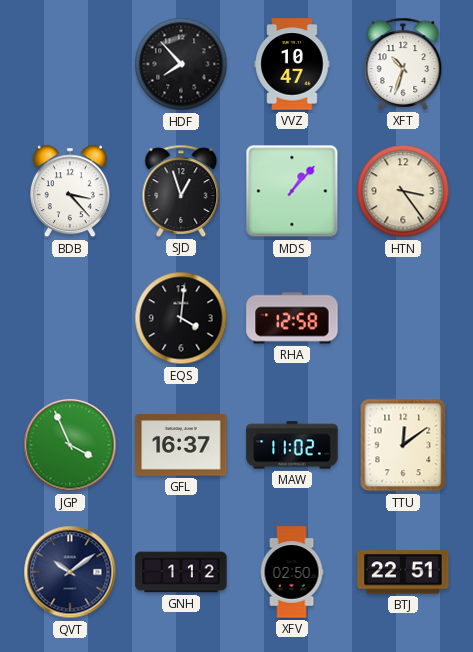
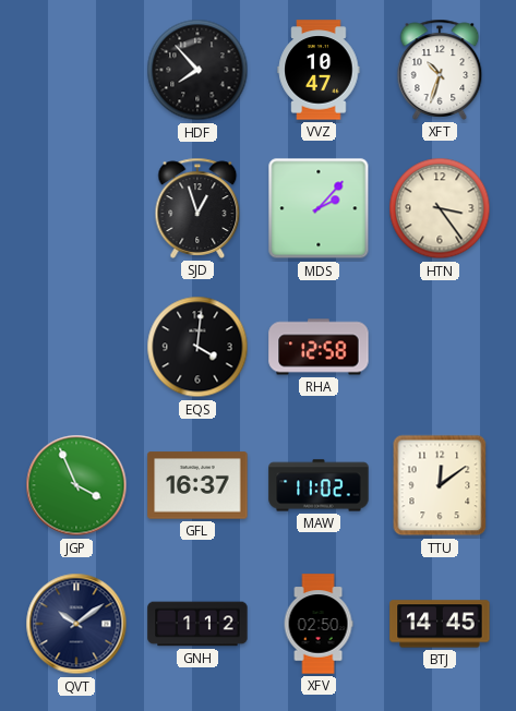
BDB: 3:23 -> none (70, 191)
MDS: 1:07 -> 2:07 (319, 208)
BTJ: 22:51 -> 14:45 (440, 624)
